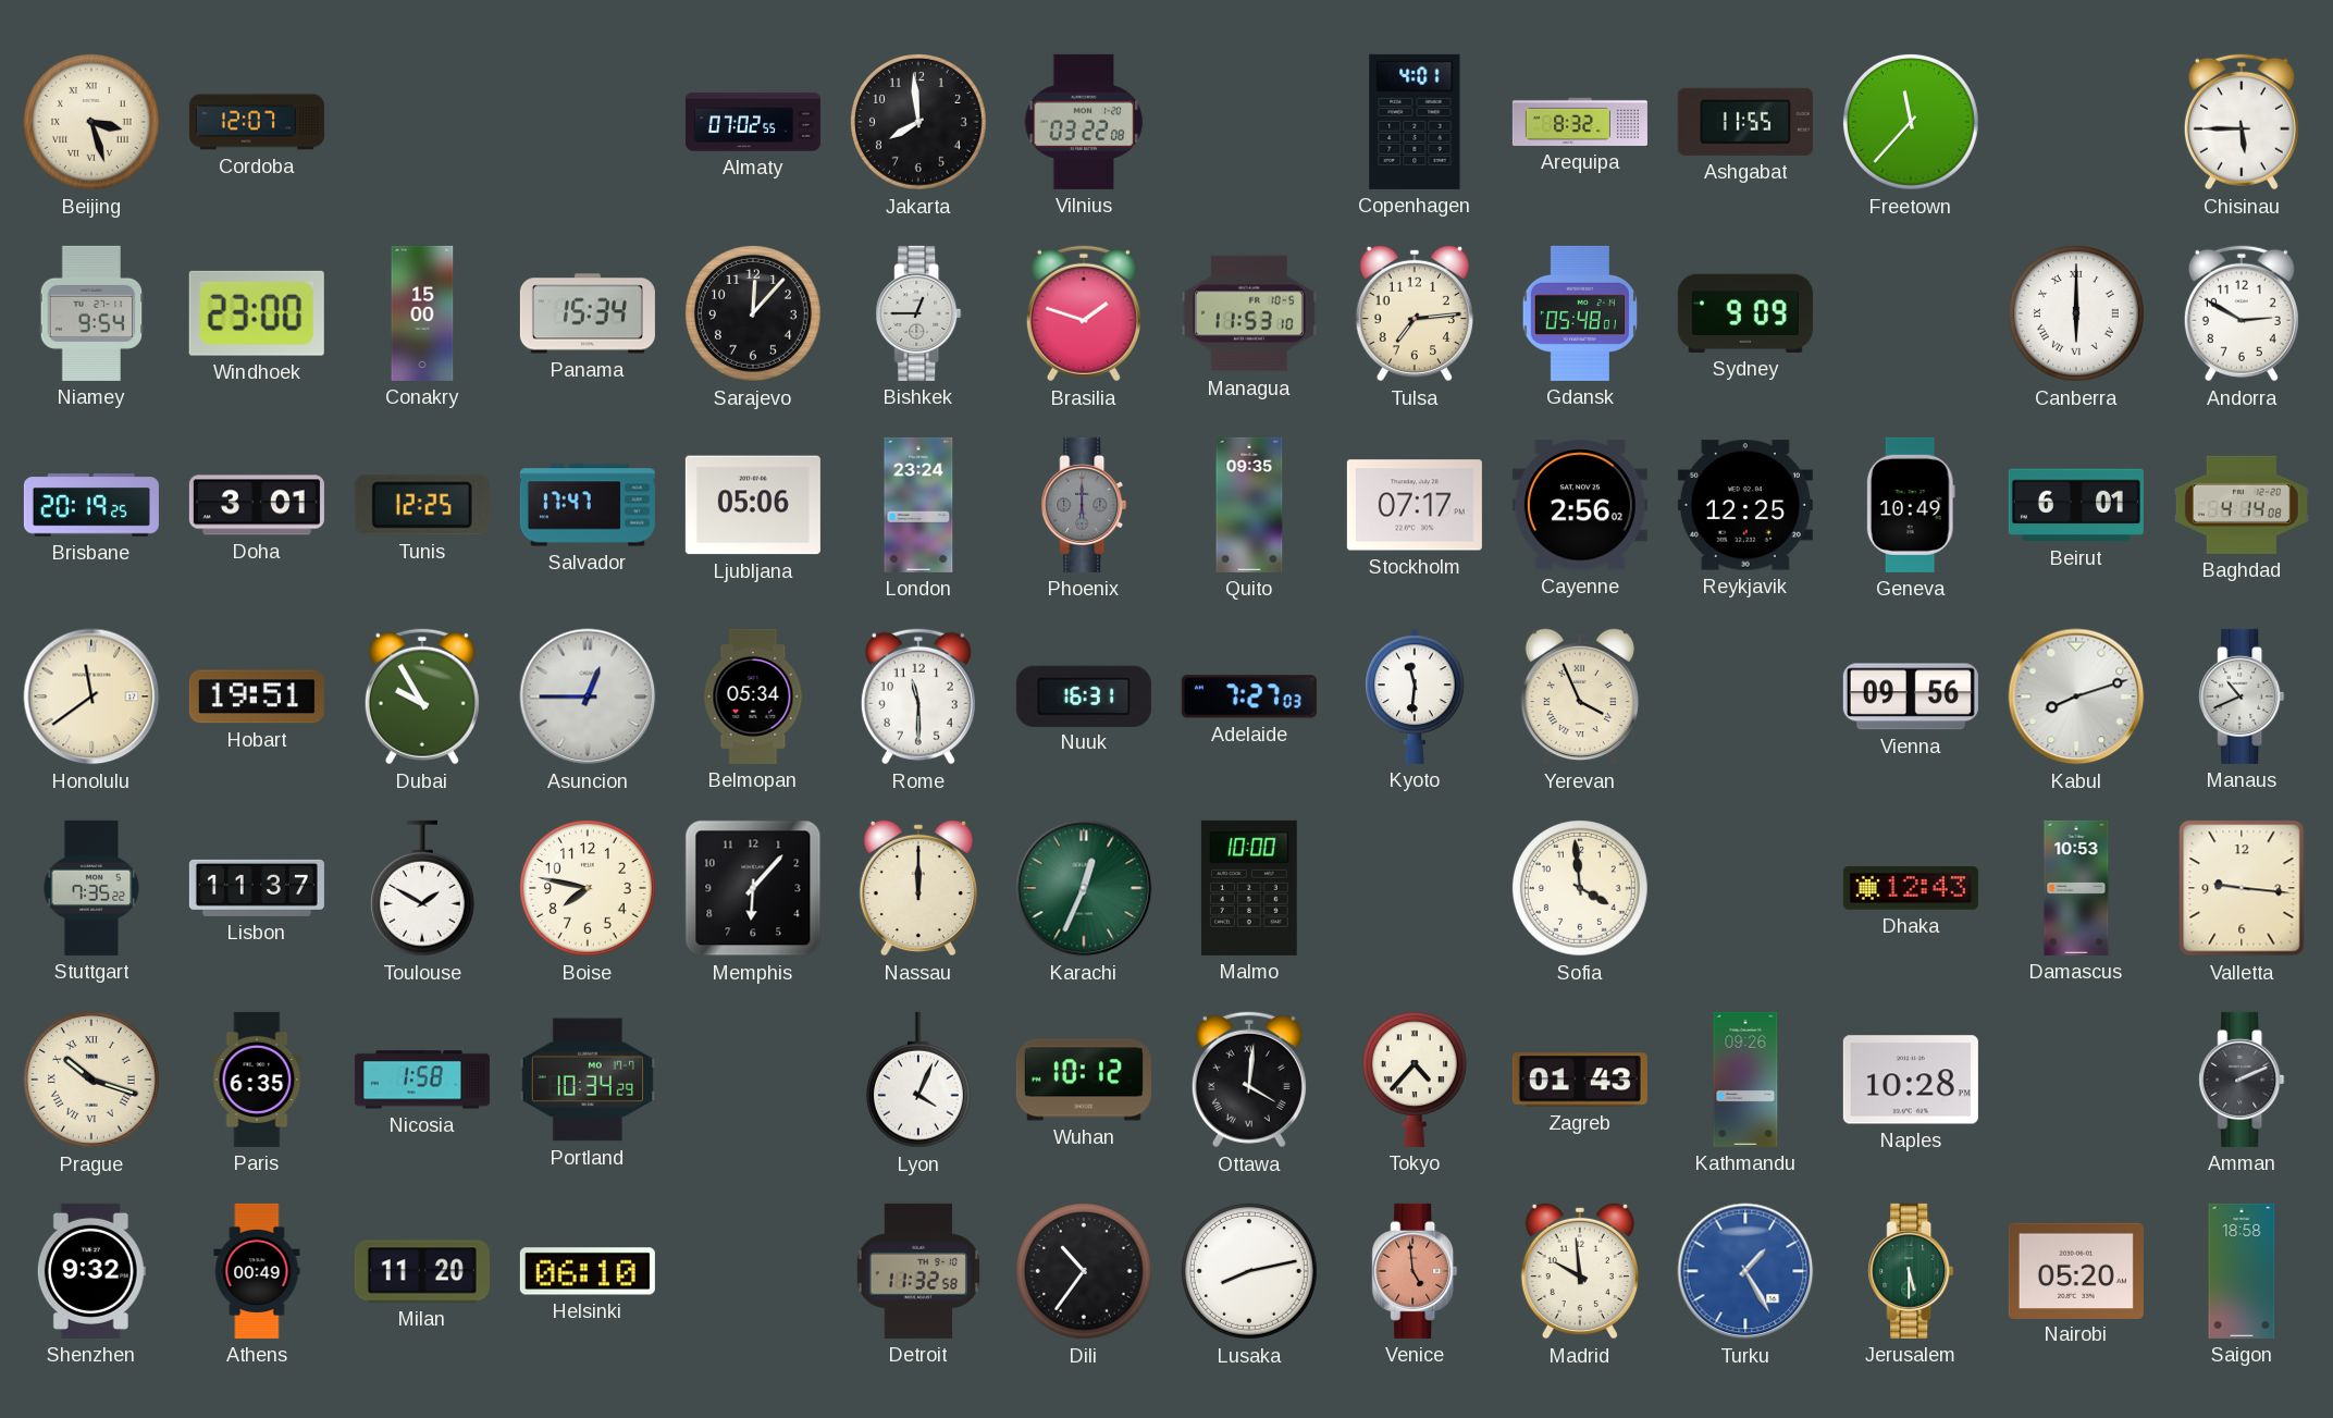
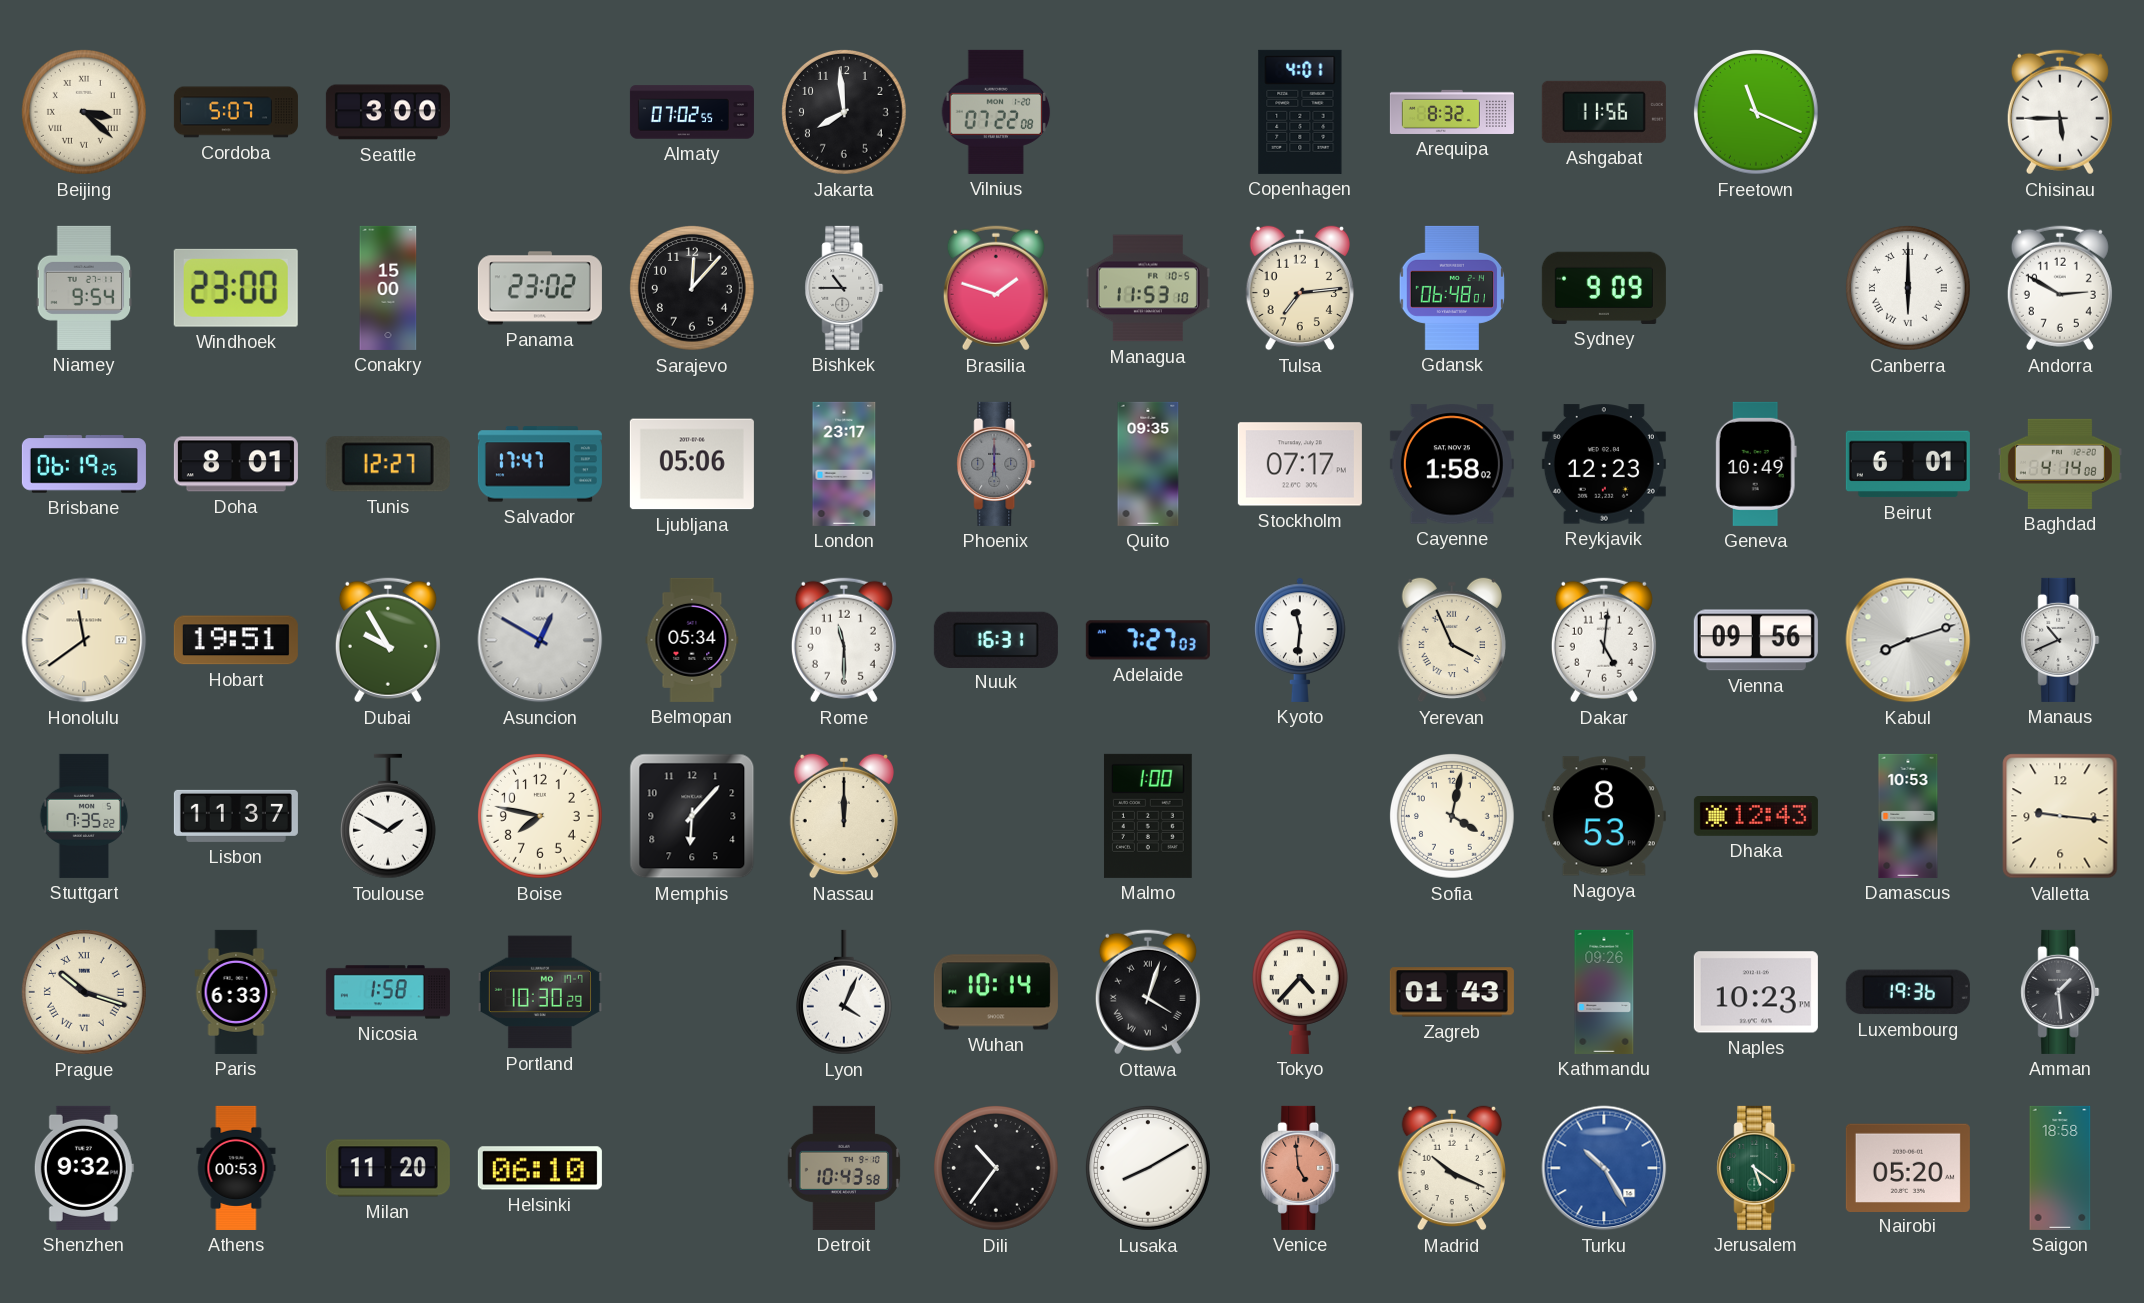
Beijing: 3:27 -> 3:22 (84, 113)
Cordoba: 12:07 -> 5:07 (236, 112)
Seattle: none -> 3:00 (388, 112)
Vilnius: 03:22 -> 07:22 (996, 112)
Ashgabat: 11:55 -> 11:56 (1604, 112)
Freetown: 11:37 -> 11:19 (1756, 113)
Panama: 15:34 -> 23:02 (540, 288)
Bishkek: 12:45 -> 10:45 (844, 288)
Gdansk: 05:48 -> 06:48 (1451, 288)
Brisbane: 20:19 -> 06:19 (84, 464)
Doha: 3:01 -> 8:01 (236, 464)
Tunis: 12:25 -> 12:27 (388, 464)
London: 23:24 -> 23:17 (844, 464)
Cayenne: 2:56 -> 1:58 (1452, 464)
Reykjavik: 12:25 -> 12:23 (1604, 464)
Asuncion: 12:45 -> 12:50 (540, 640)
Dakar: none -> 5:01 (1604, 640)
Karachi: 12:34 -> none (1084, 888)
Malmo: 10:00 -> 1:00 (1148, 816)
Sofia: 3:59 -> 4:02 (1452, 817)
Nagoya: none -> 8:53 (1604, 816)
Paris: 6:35 -> 6:33 (236, 992)
Portland: 10:34 -> 10:30 (540, 992)
Wuhan: 10:12 -> 10:14 (996, 992)
Ottawa: 4:01 -> 4:03 (1148, 992)
Naples: 10:28 -> 10:23 (1756, 992)
Luxembourg: none -> 19:36 (1908, 992)
Amman: 2:11 -> 1:29 (2060, 992)
Athens: 00:49 -> 00:53 (236, 1168)
Detroit: 11:32 -> 10:43 (844, 1168)
Lusaka: 8:13 -> 8:10 (1148, 1169)
Madrid: 9:59 -> 10:19 (1451, 1168)
Turku: 1:25 -> 10:25 (1604, 1168)
Jerusalem: 5:30 -> 5:21 (1756, 1168)
